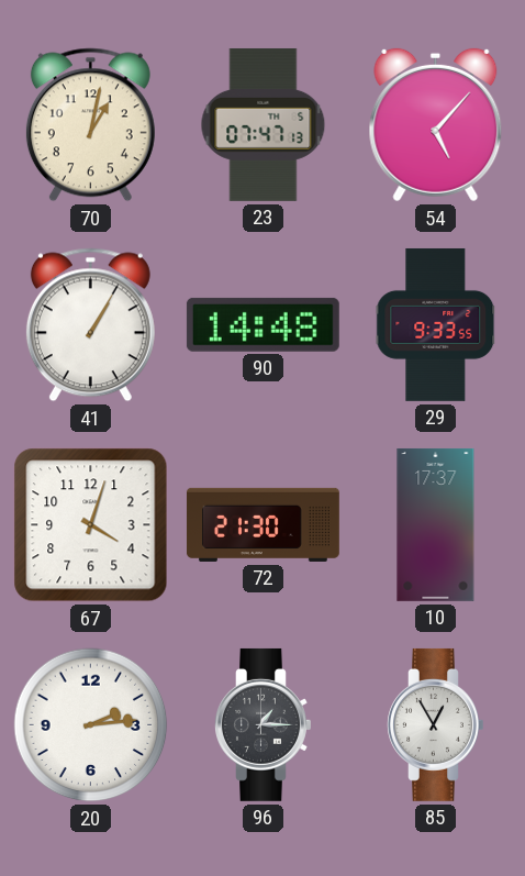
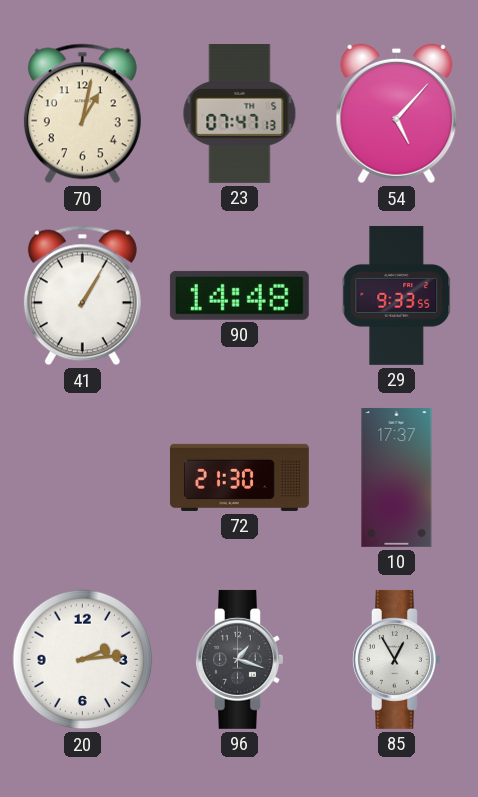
67: 4:03 -> none (91, 525)
96: 1:15 -> 1:18 (240, 659)
